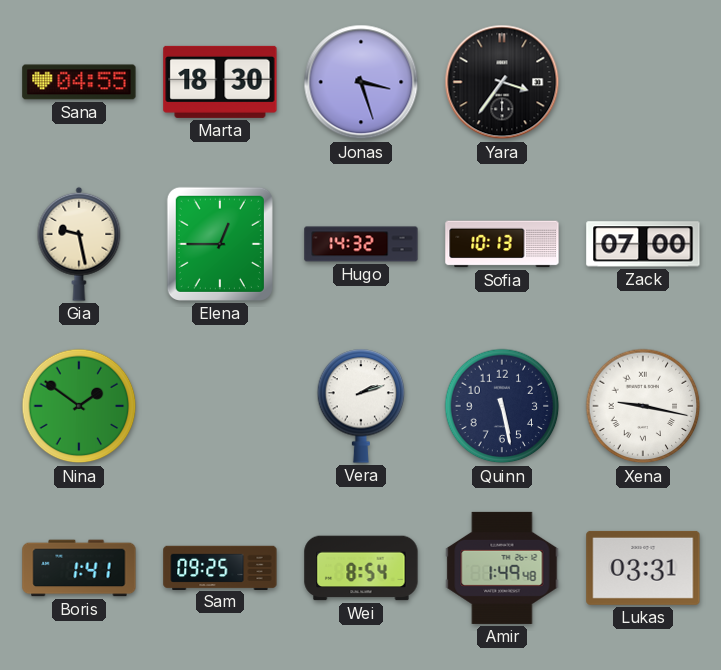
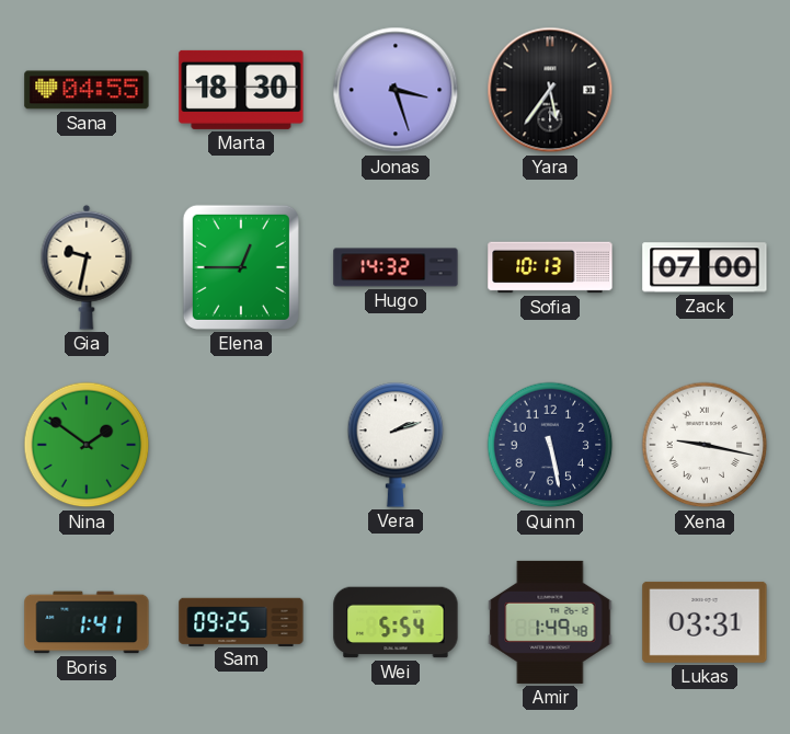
Yara: 3:36 -> 5:36 (550, 90)
Gia: 9:28 -> 9:32 (87, 267)
Wei: 8:54 -> 5:54 (396, 622)
